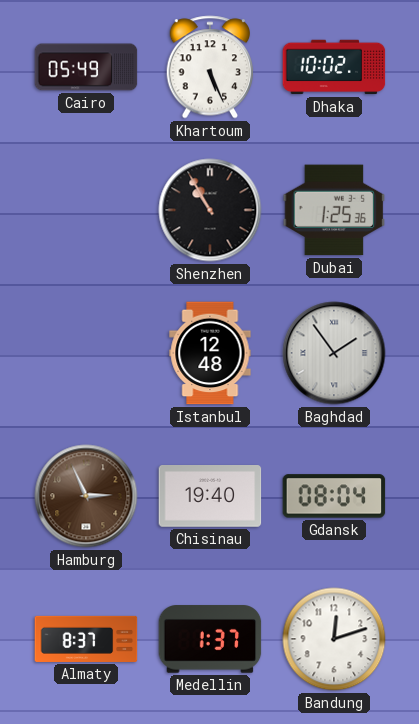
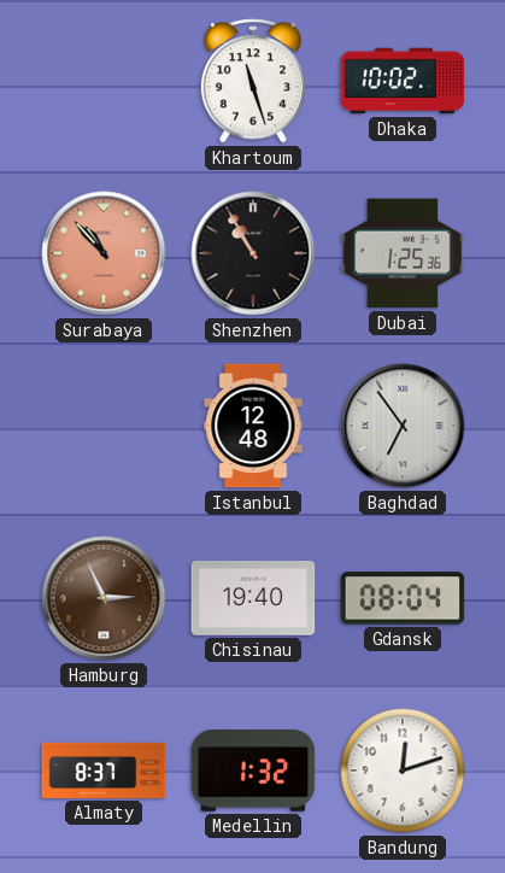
Cairo: 05:49 -> none (86, 67)
Khartoum: 5:26 -> 11:27 (253, 81)
Surabaya: none -> 10:53 (104, 253)
Baghdad: 1:54 -> 6:54 (403, 426)
Medellin: 1:37 -> 1:32 (253, 771)
